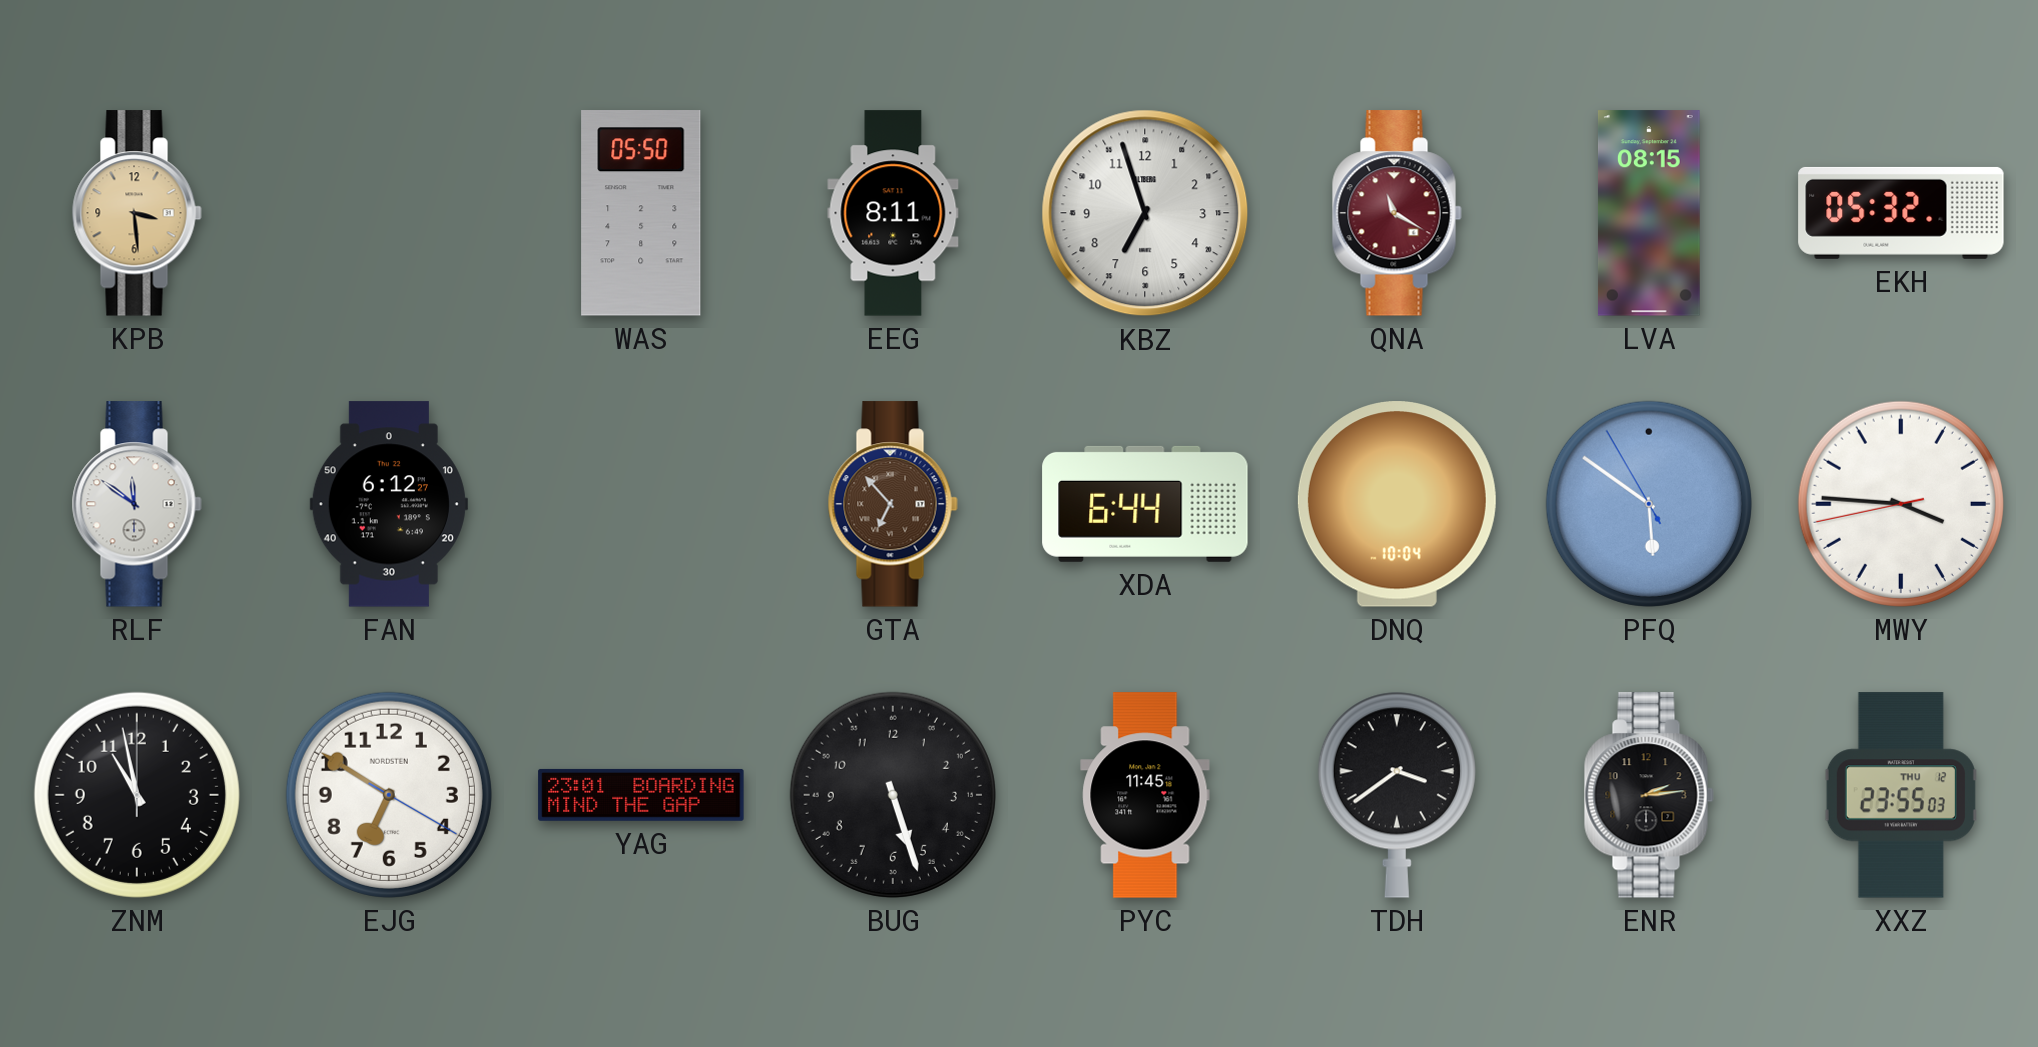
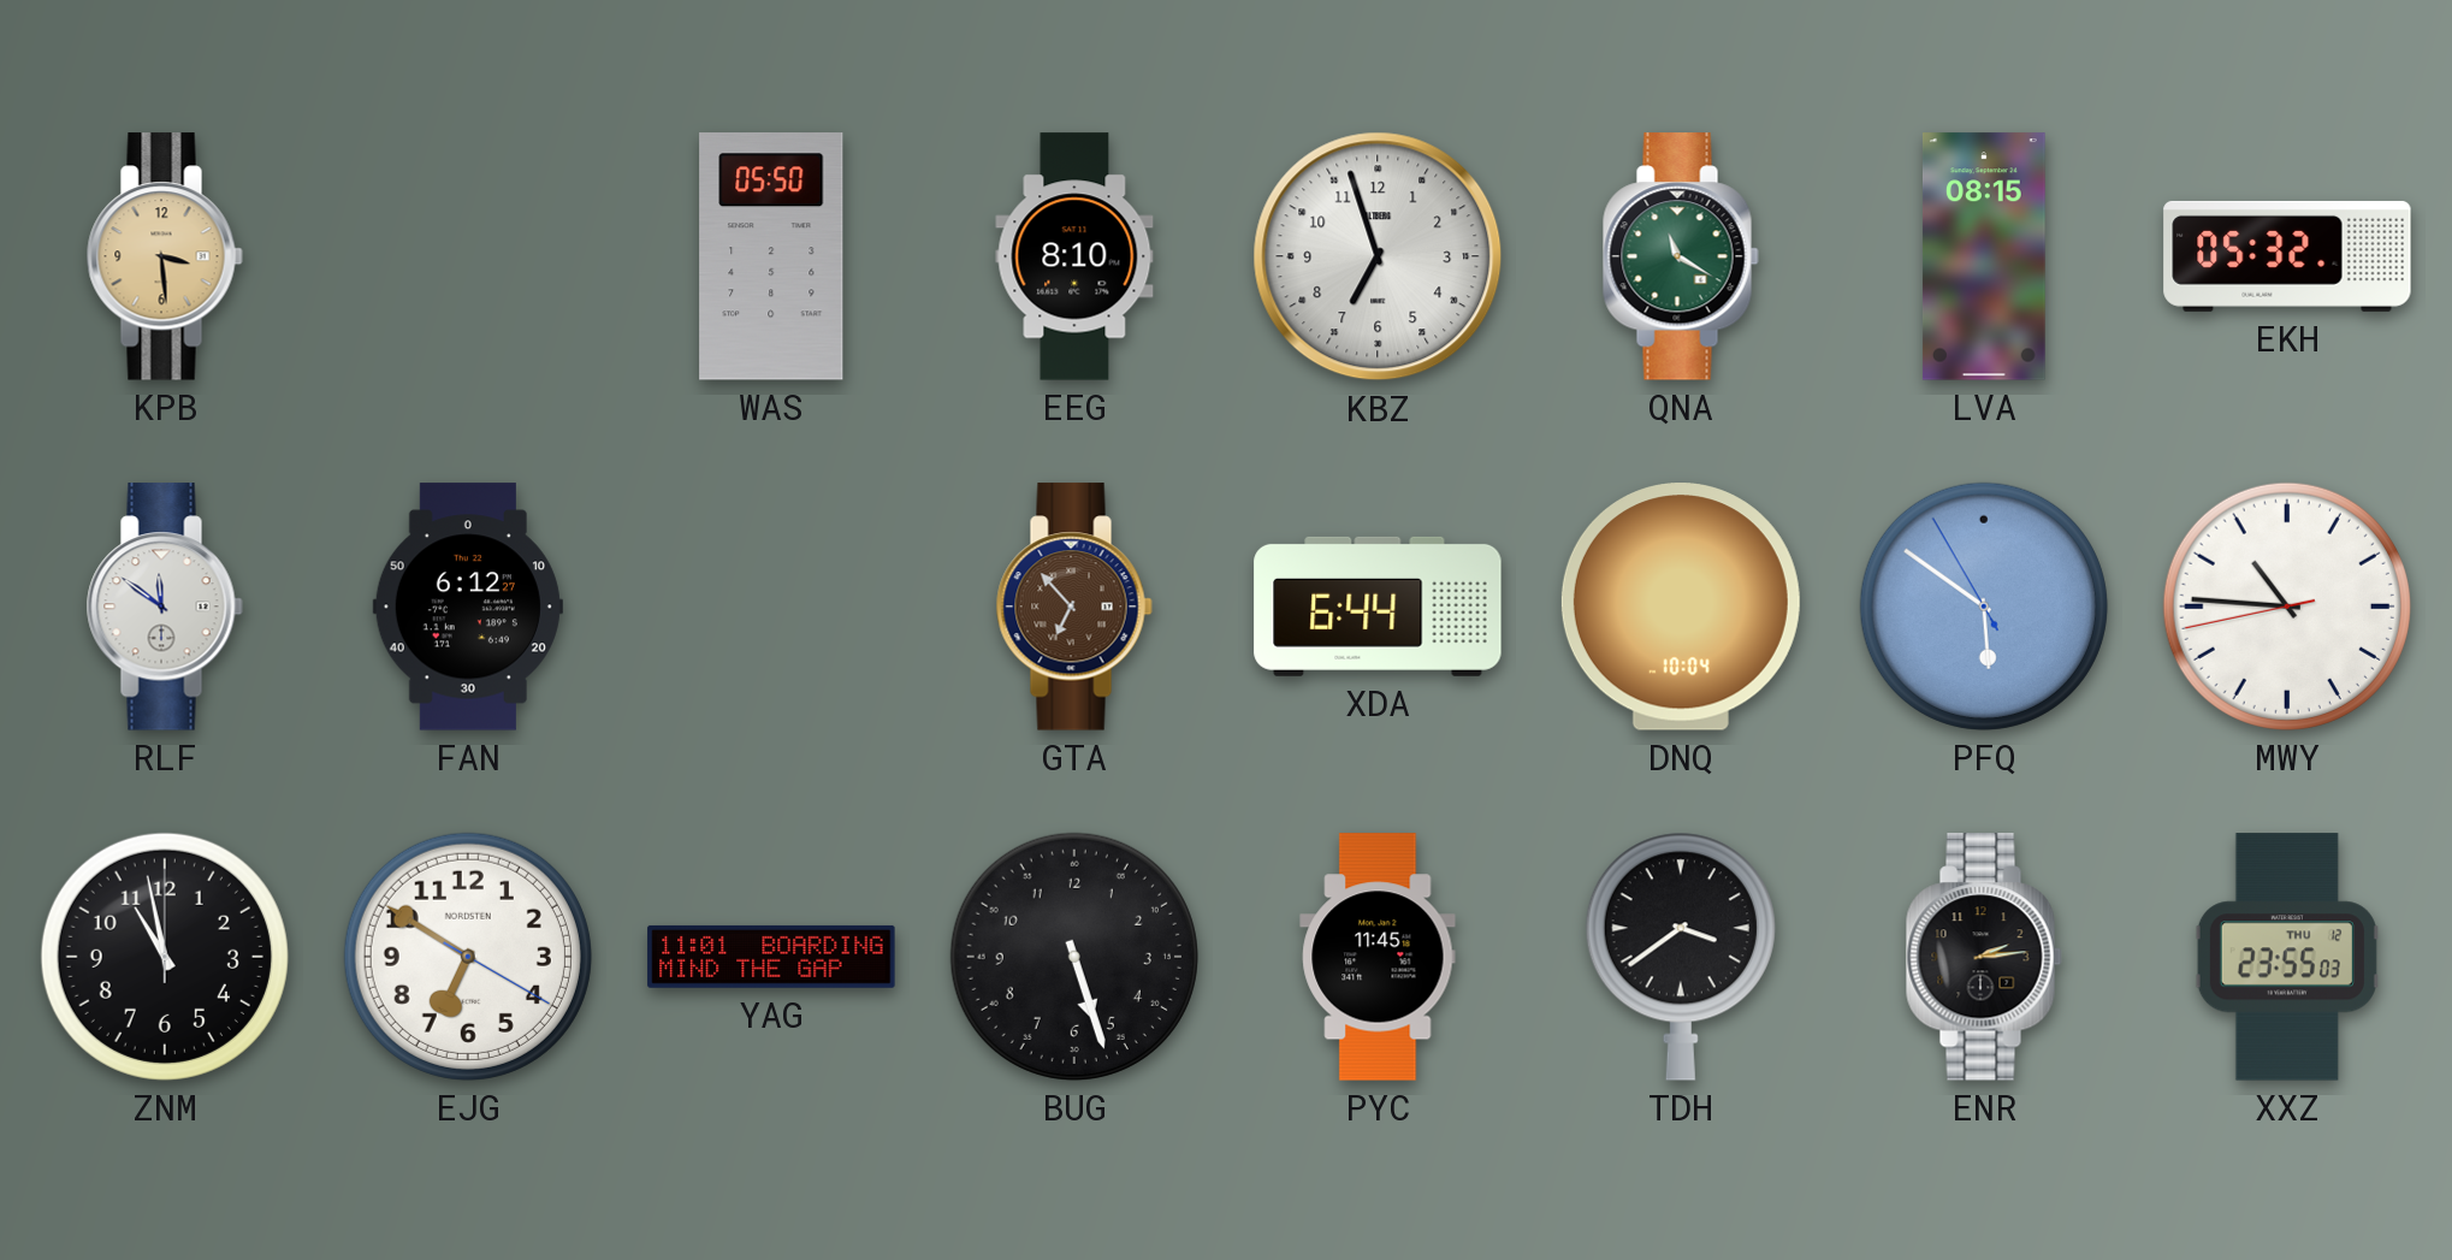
EEG: 8:11 -> 8:10 (1074, 256)
QNA dial: burgundy -> green (1681, 256)
MWY: 3:45 -> 10:45 (2287, 607)
YAG: 23:01 -> 11:01 (771, 957)
